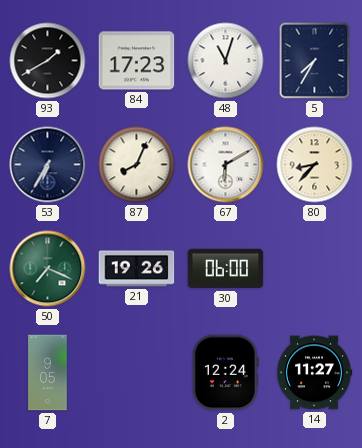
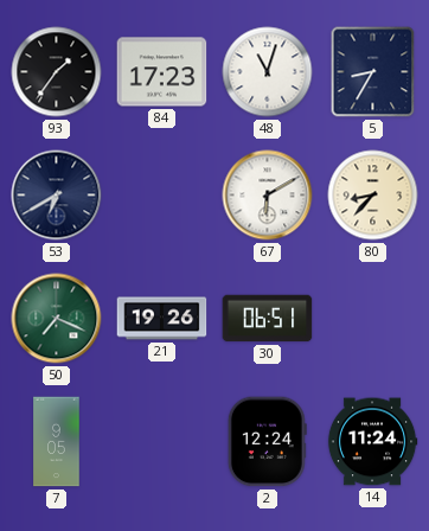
93: 1:40 -> 1:36 (57, 72)
5: 7:35 -> 8:35 (373, 72)
53: 6:35 -> 6:40 (57, 196)
87: 8:04 -> none (137, 165)
30: 06:00 -> 06:51 (268, 319)
14: 11:27 -> 11:24 (372, 442)
